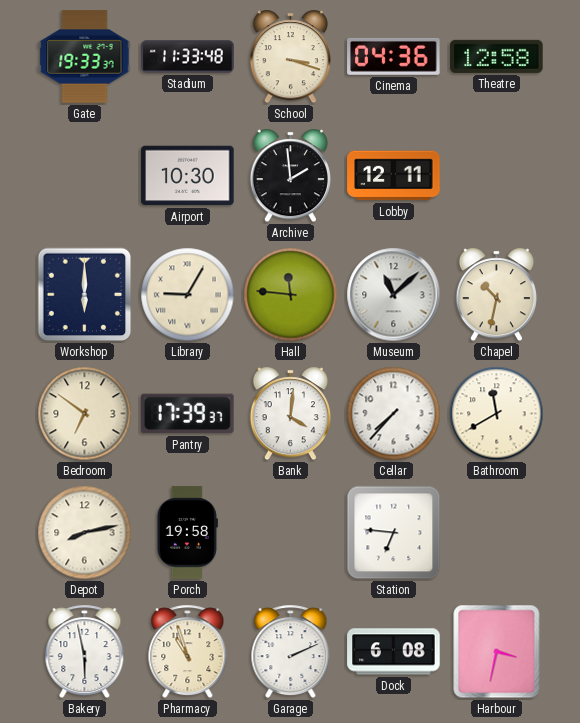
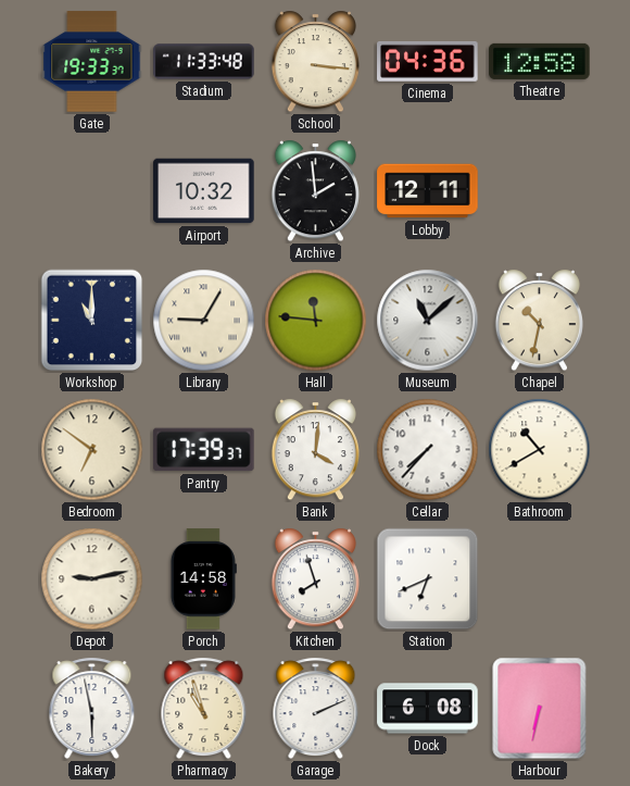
School: 3:18 -> 3:16 (315, 62)
Airport: 10:30 -> 10:32 (204, 191)
Workshop: 6:00 -> 11:00 (92, 321)
Bathroom: 11:40 -> 10:40 (540, 450)
Depot: 8:13 -> 9:13 (92, 579)
Porch: 19:58 -> 14:58 (203, 579)
Kitchen: none -> 7:57 (315, 579)
Station: 6:46 -> 6:41 (428, 579)
Harbour: 3:32 -> 6:32 (540, 709)
